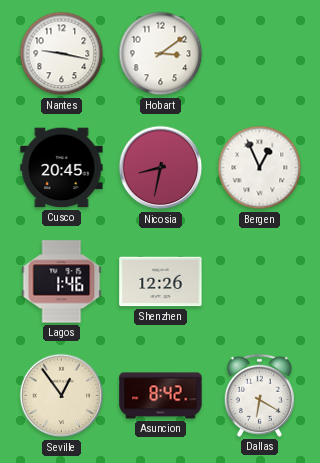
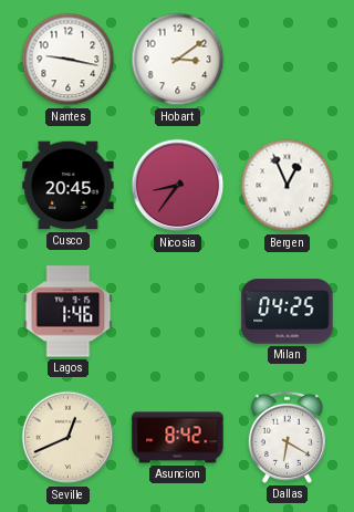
Nicosia: 8:32 -> 8:36 (178, 186)
Shenzhen: 12:26 -> none (161, 282)
Milan: none -> 04:25 (288, 312)
Seville: 12:54 -> 12:41 (69, 438)
